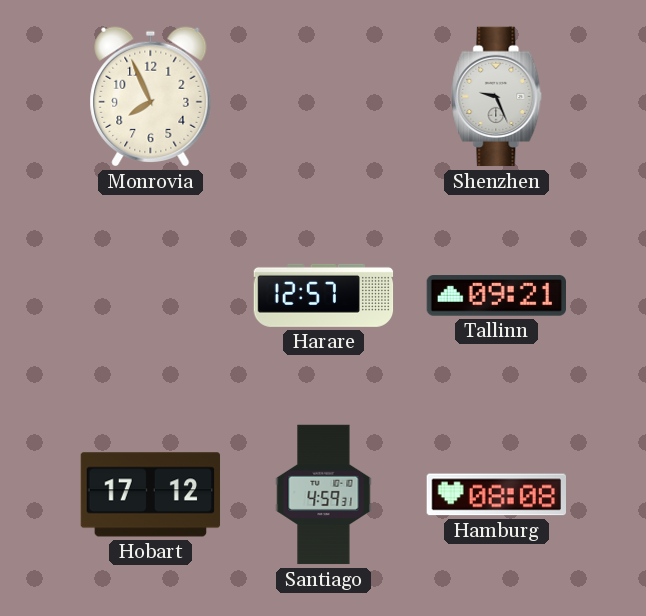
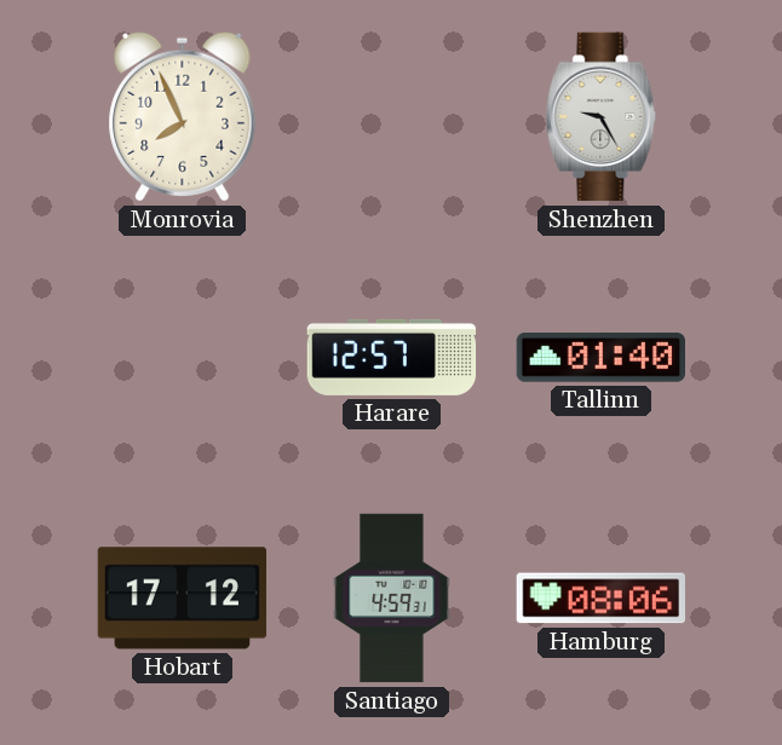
Shenzhen: 9:26 -> 9:25 (602, 117)
Tallinn: 09:21 -> 01:40 (600, 358)
Hamburg: 08:08 -> 08:06 (600, 599)
